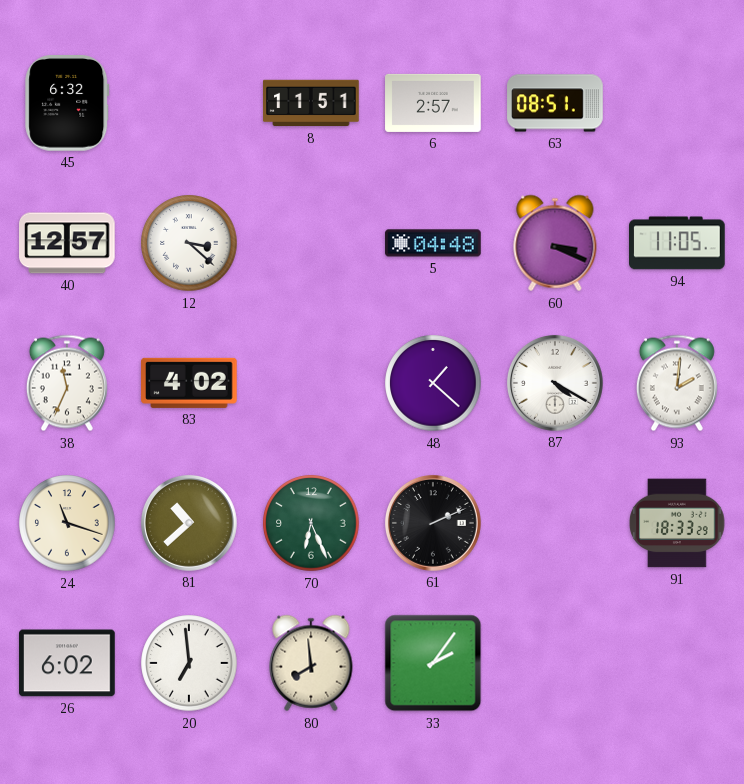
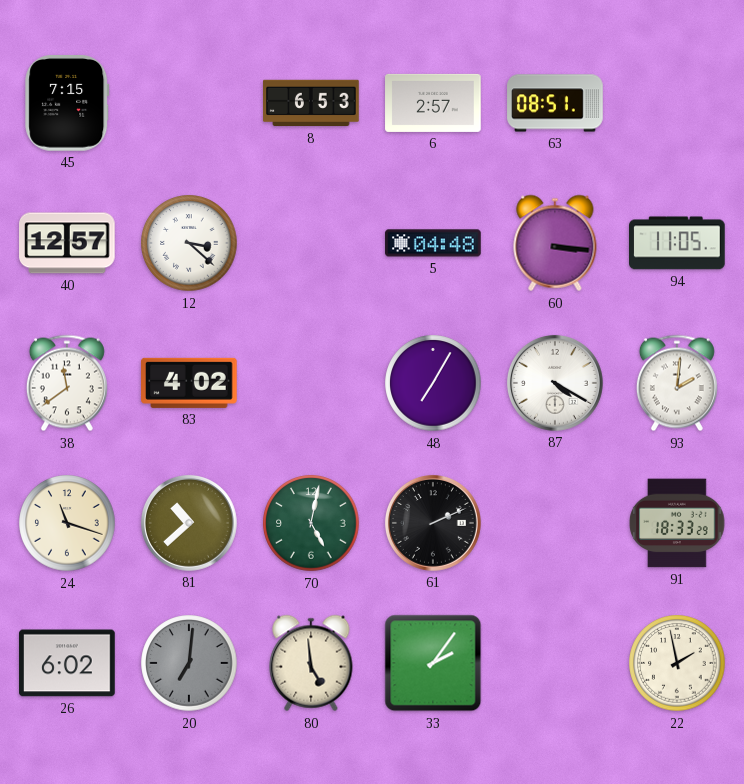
45: 6:32 -> 7:15 (67, 104)
8: 11:51 -> 6:53 (311, 103)
60: 3:19 -> 3:16 (555, 243)
38: 11:34 -> 11:39 (67, 383)
48: 1:22 -> 7:05 (433, 383)
70: 6:26 -> 5:02 (311, 523)
20: 6:59 -> 7:01 (189, 663)
20 dial: white -> grey (189, 663)
80: 7:59 -> 4:59 (311, 663)
22: none -> 1:58 (677, 663)
